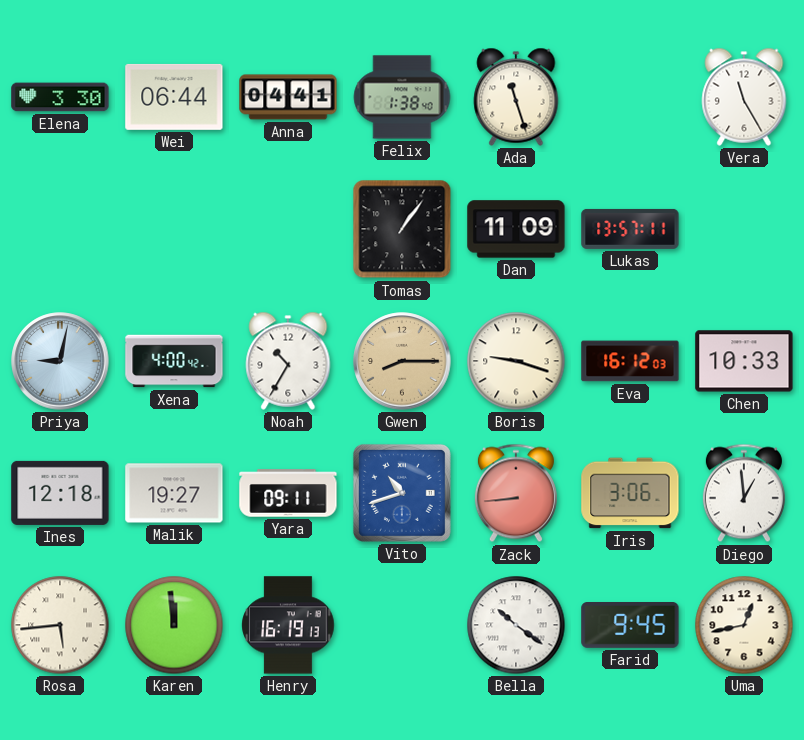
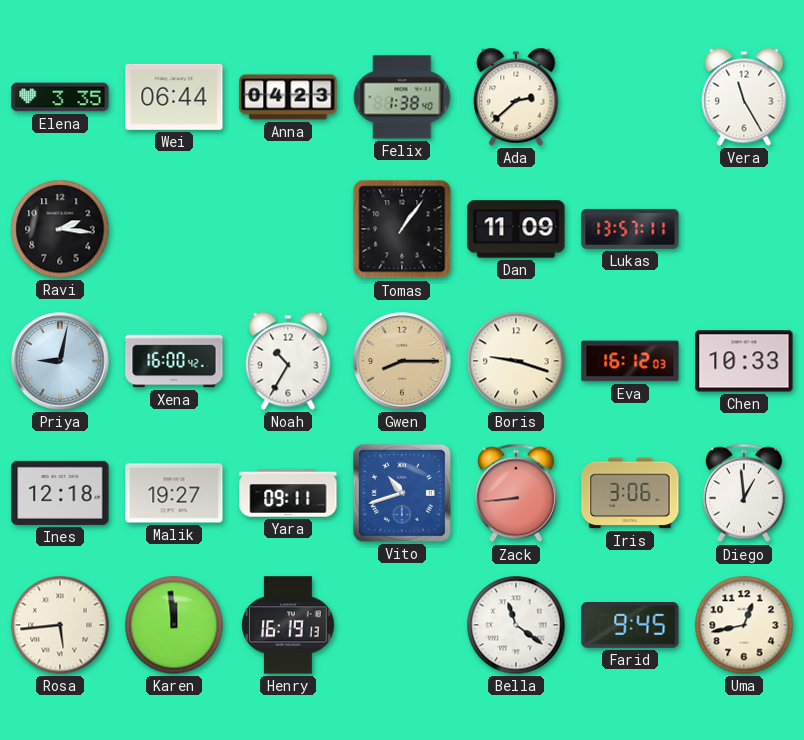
Elena: 3:30 -> 3:35 (60, 97)
Anna: 04:41 -> 04:23 (288, 97)
Ada: 11:27 -> 2:38 (516, 97)
Ravi: none -> 2:16 (60, 229)
Xena: 4:00 -> 16:00 (174, 361)
Bella: 10:21 -> 11:21 (516, 625)
